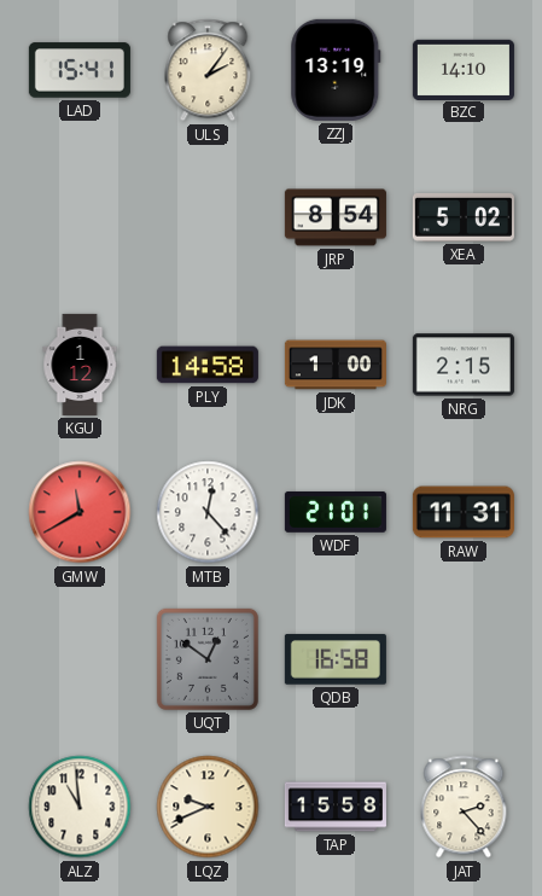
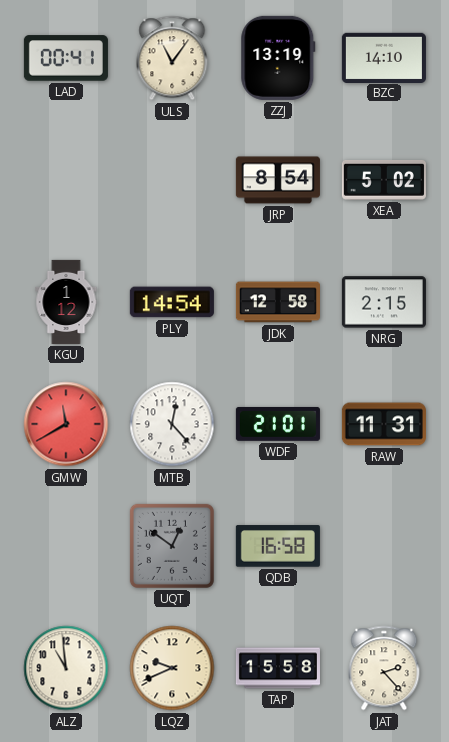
LAD: 15:41 -> 00:41 (66, 58)
ULS: 2:06 -> 11:06 (172, 58)
PLY: 14:58 -> 14:54 (172, 302)
JDK: 1:00 -> 12:58 (278, 302)
